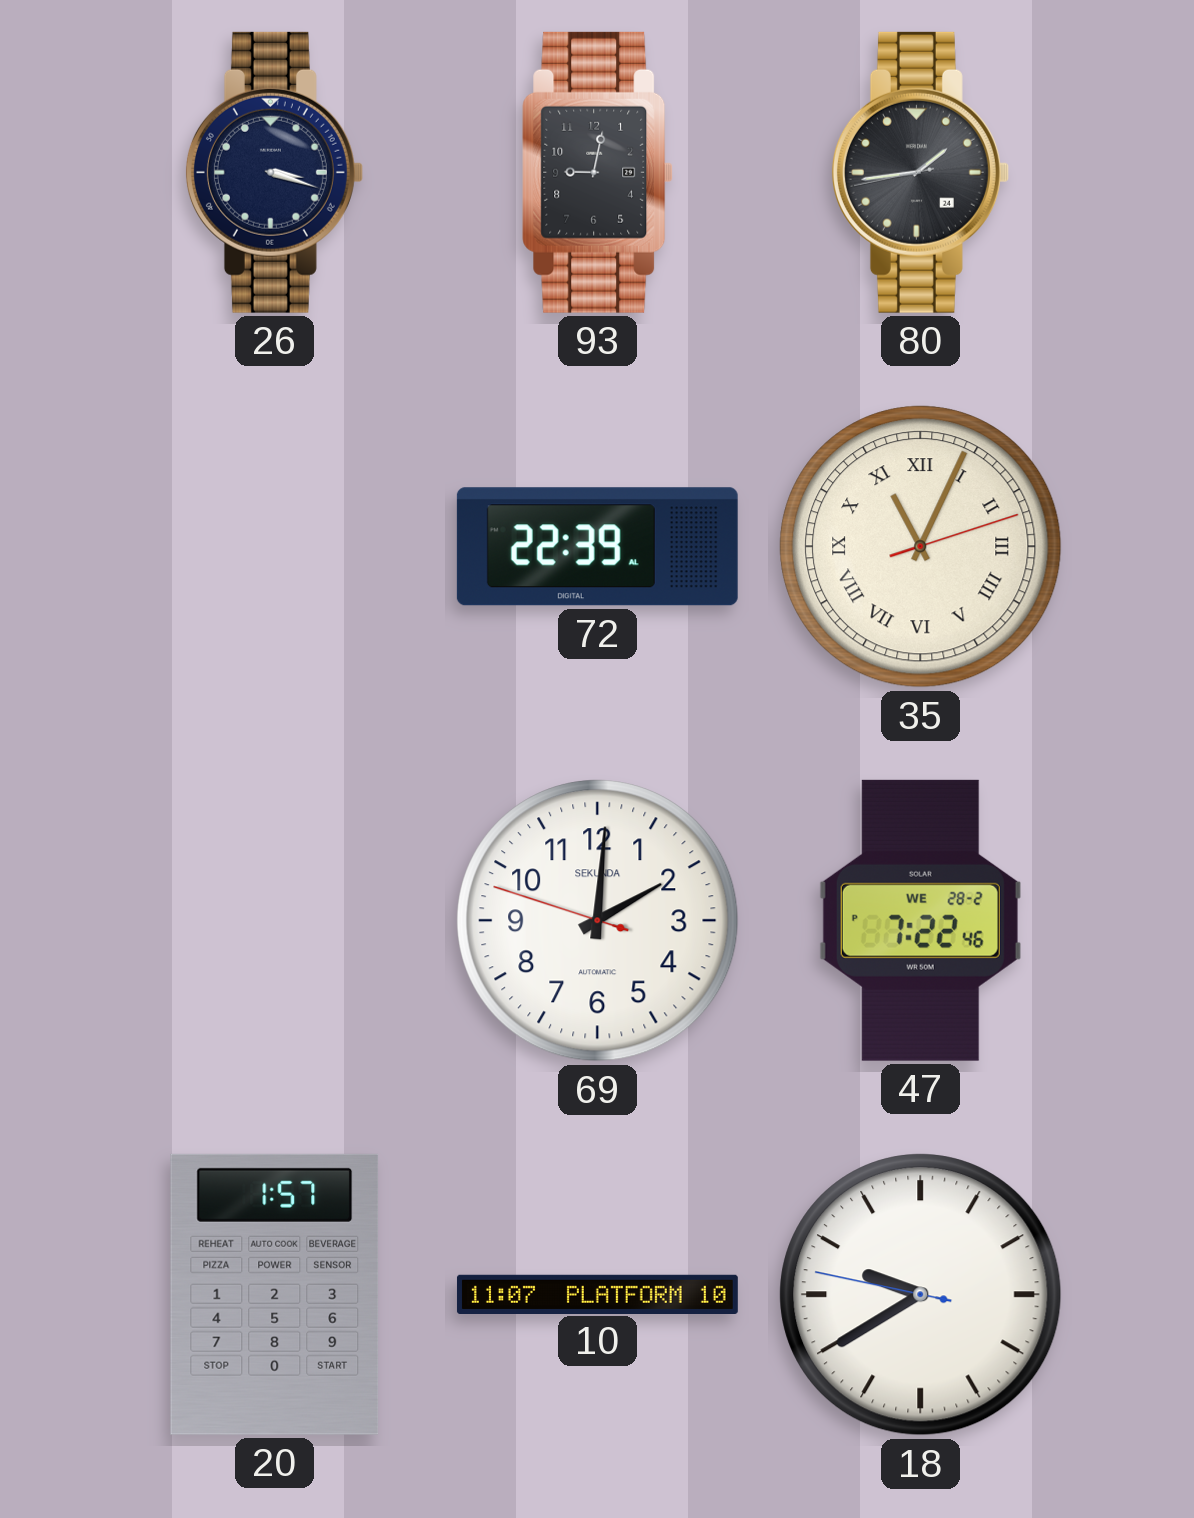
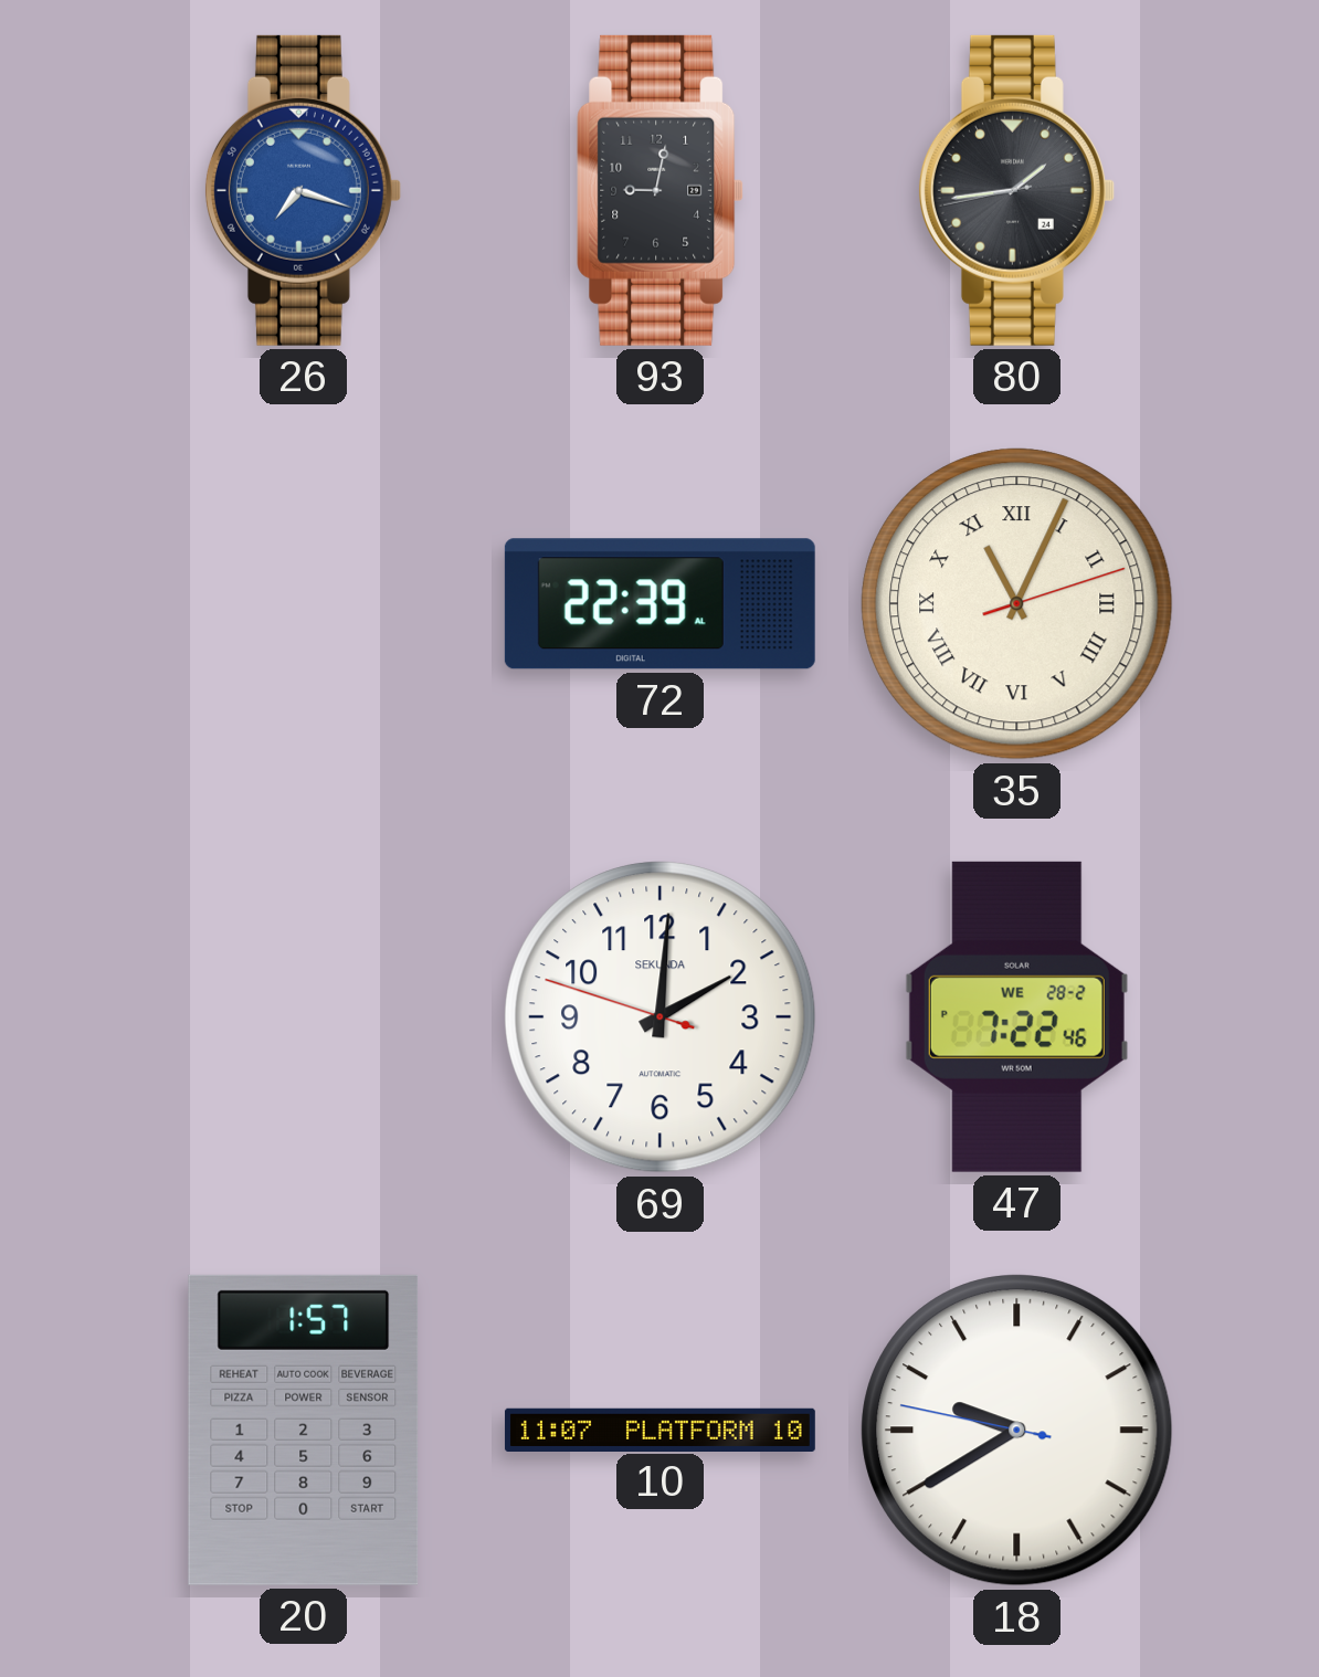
26: 3:18 -> 7:18 (303, 190)
26 dial: navy -> blue (303, 190)
